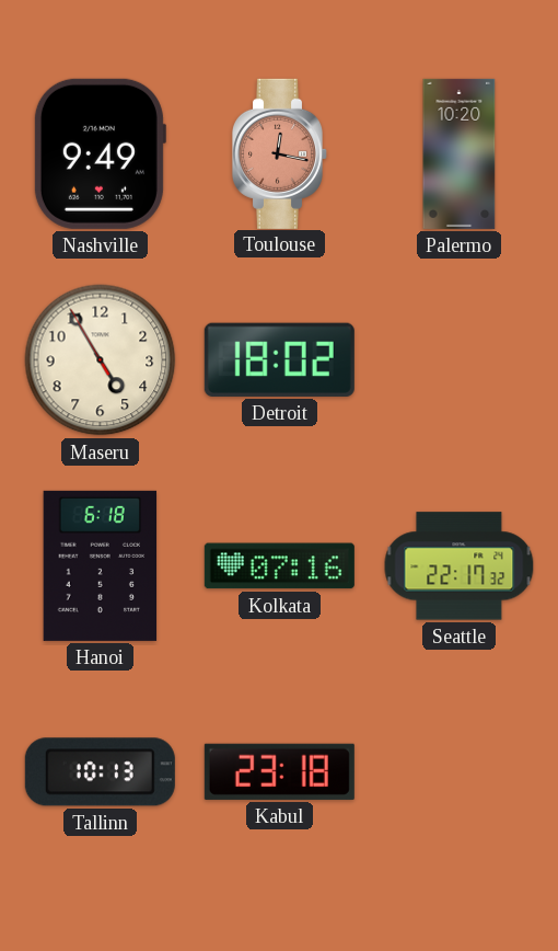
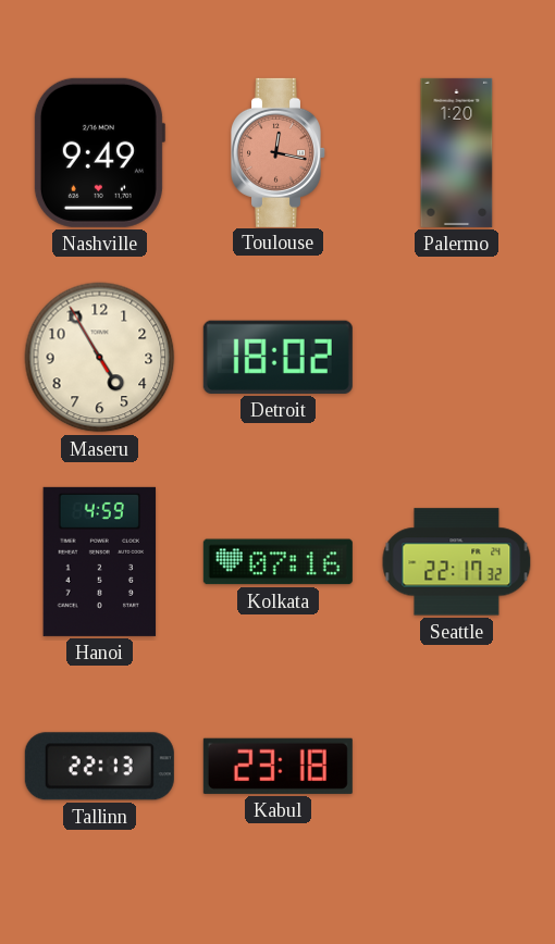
Palermo: 10:20 -> 1:20 (457, 152)
Hanoi: 6:18 -> 4:59 (100, 561)
Tallinn: 10:13 -> 22:13 (99, 767)
